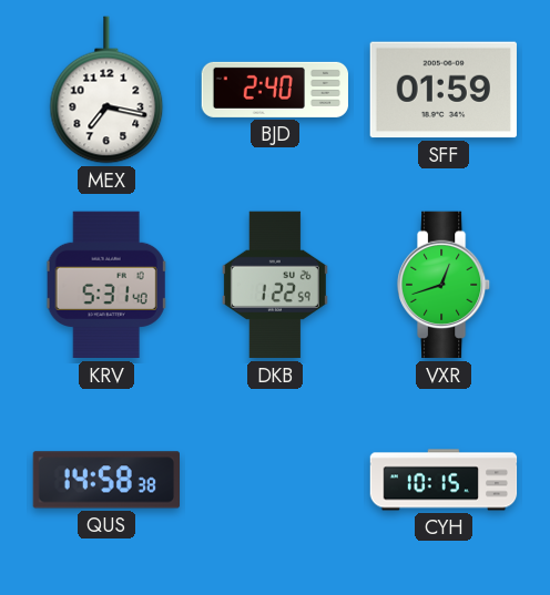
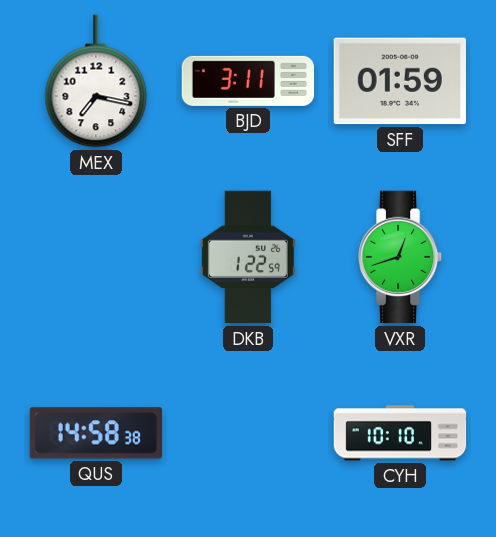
BJD: 2:40 -> 3:11 (248, 81)
KRV: 5:31 -> none (106, 285)
CYH: 10:15 -> 10:10 (400, 433)
